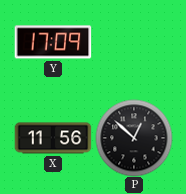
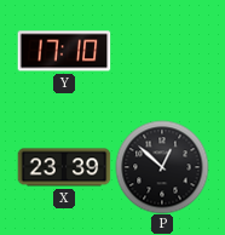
Y: 17:09 -> 17:10 (64, 51)
X: 11:56 -> 23:39 (64, 167)
